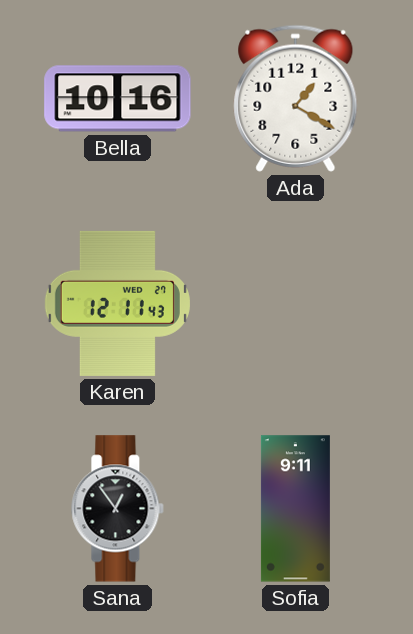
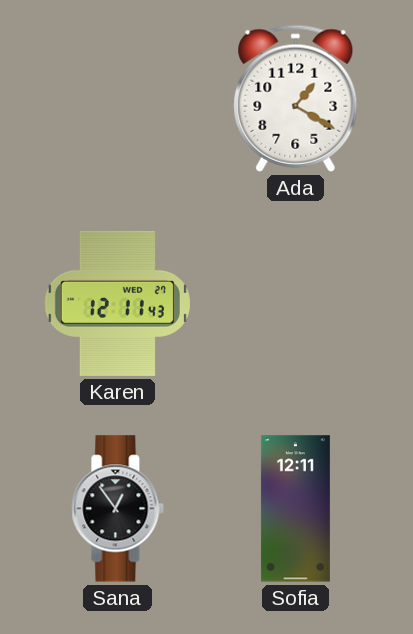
Bella: 10:16 -> none (118, 99)
Sofia: 9:11 -> 12:11 (295, 509)
